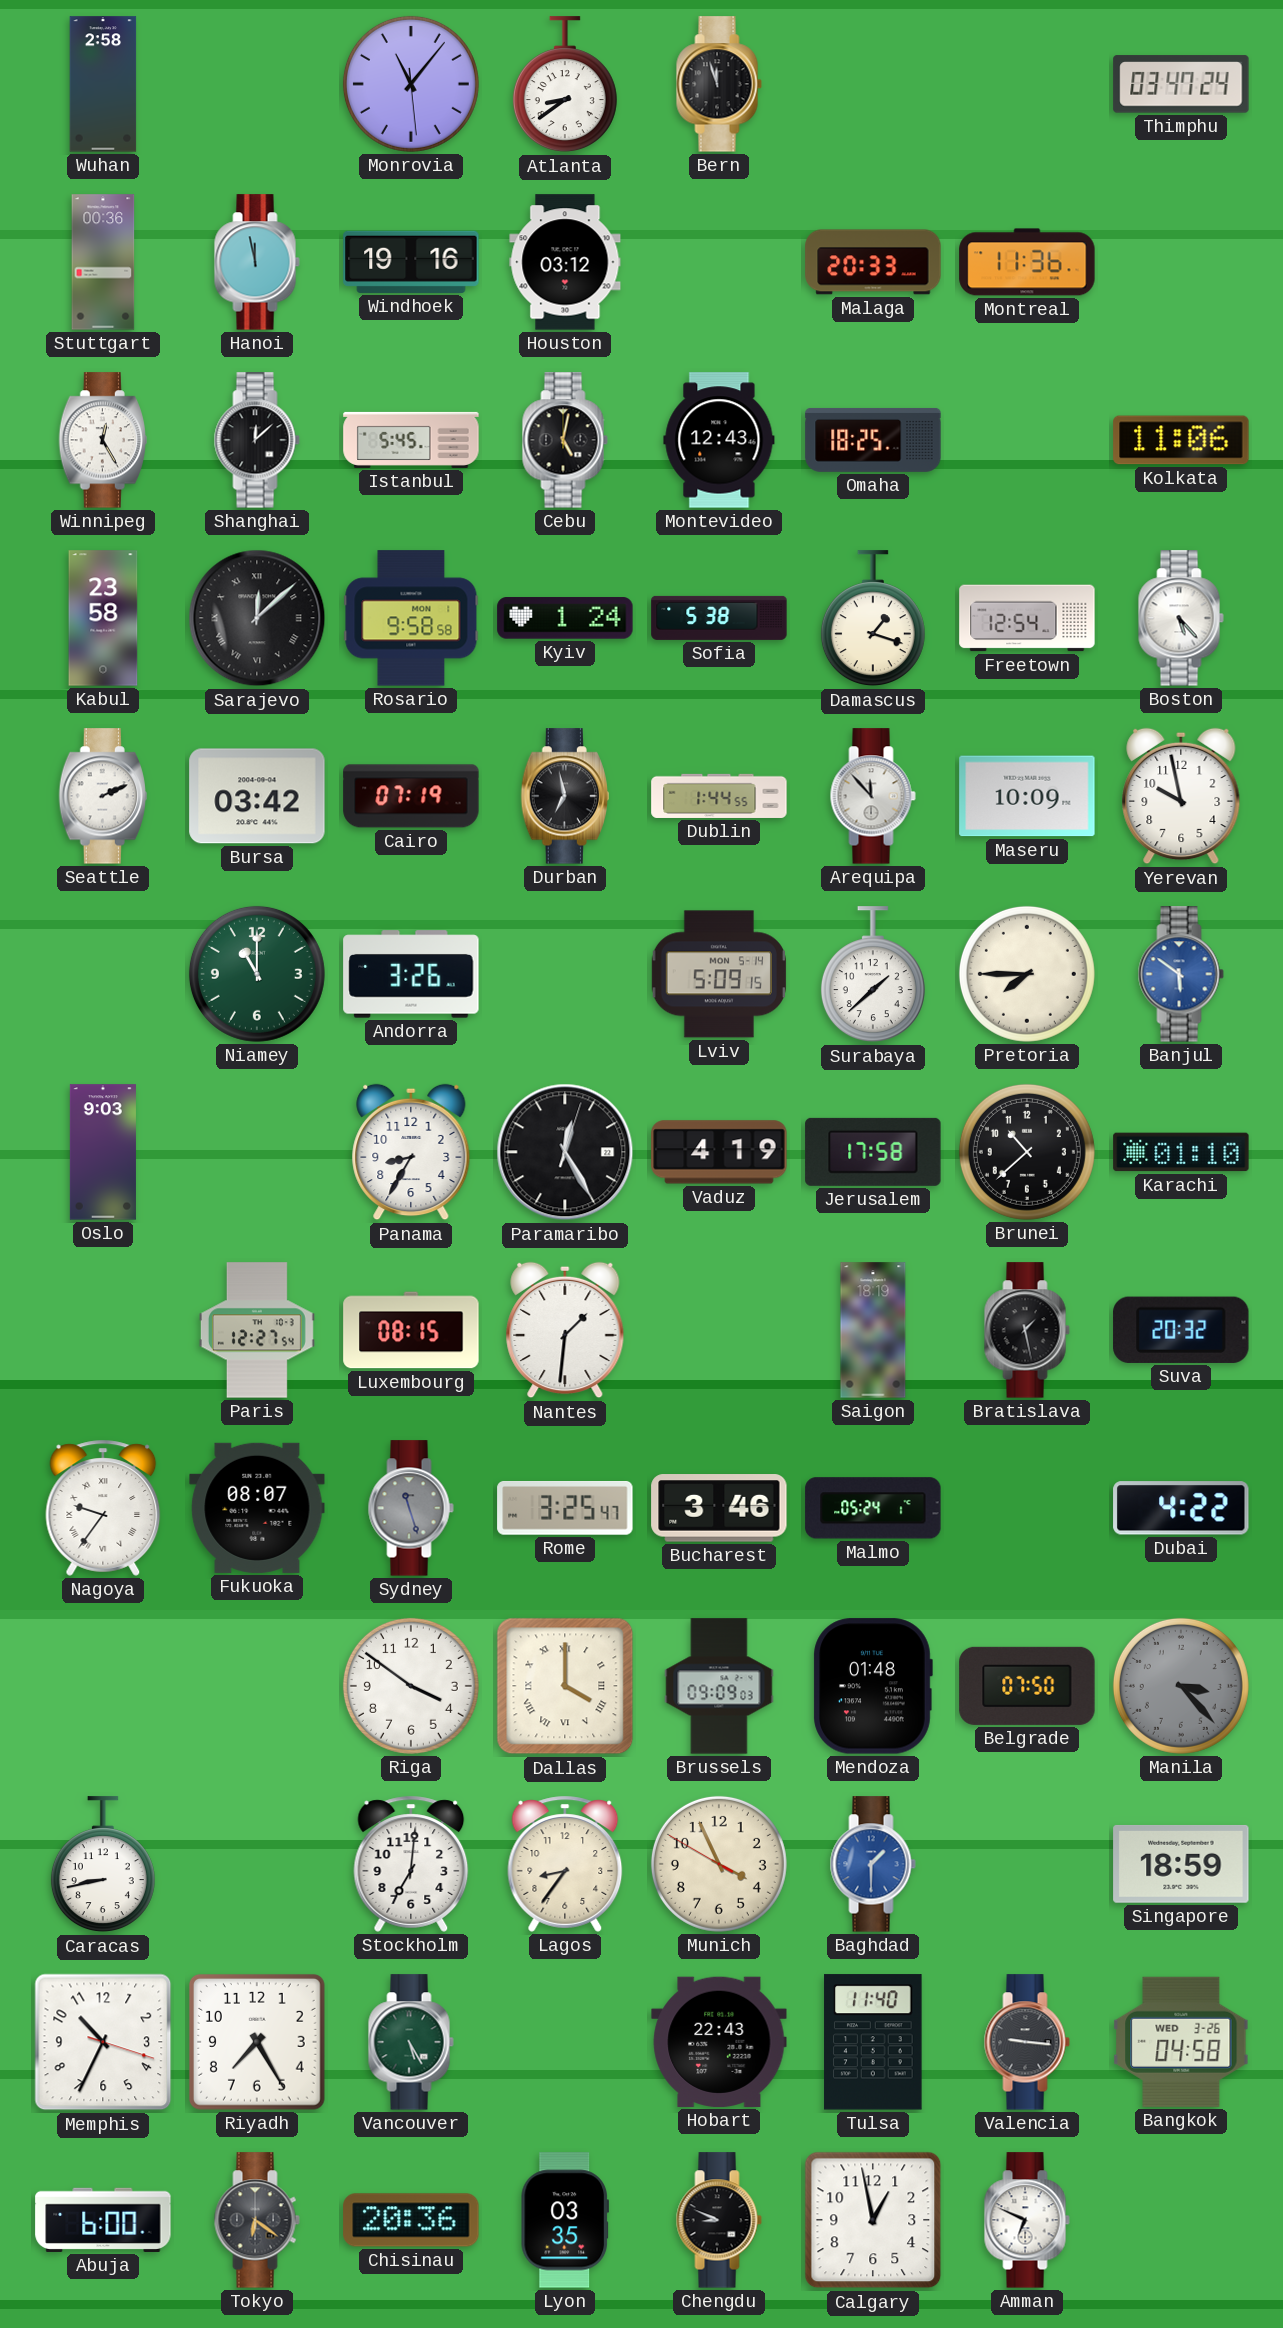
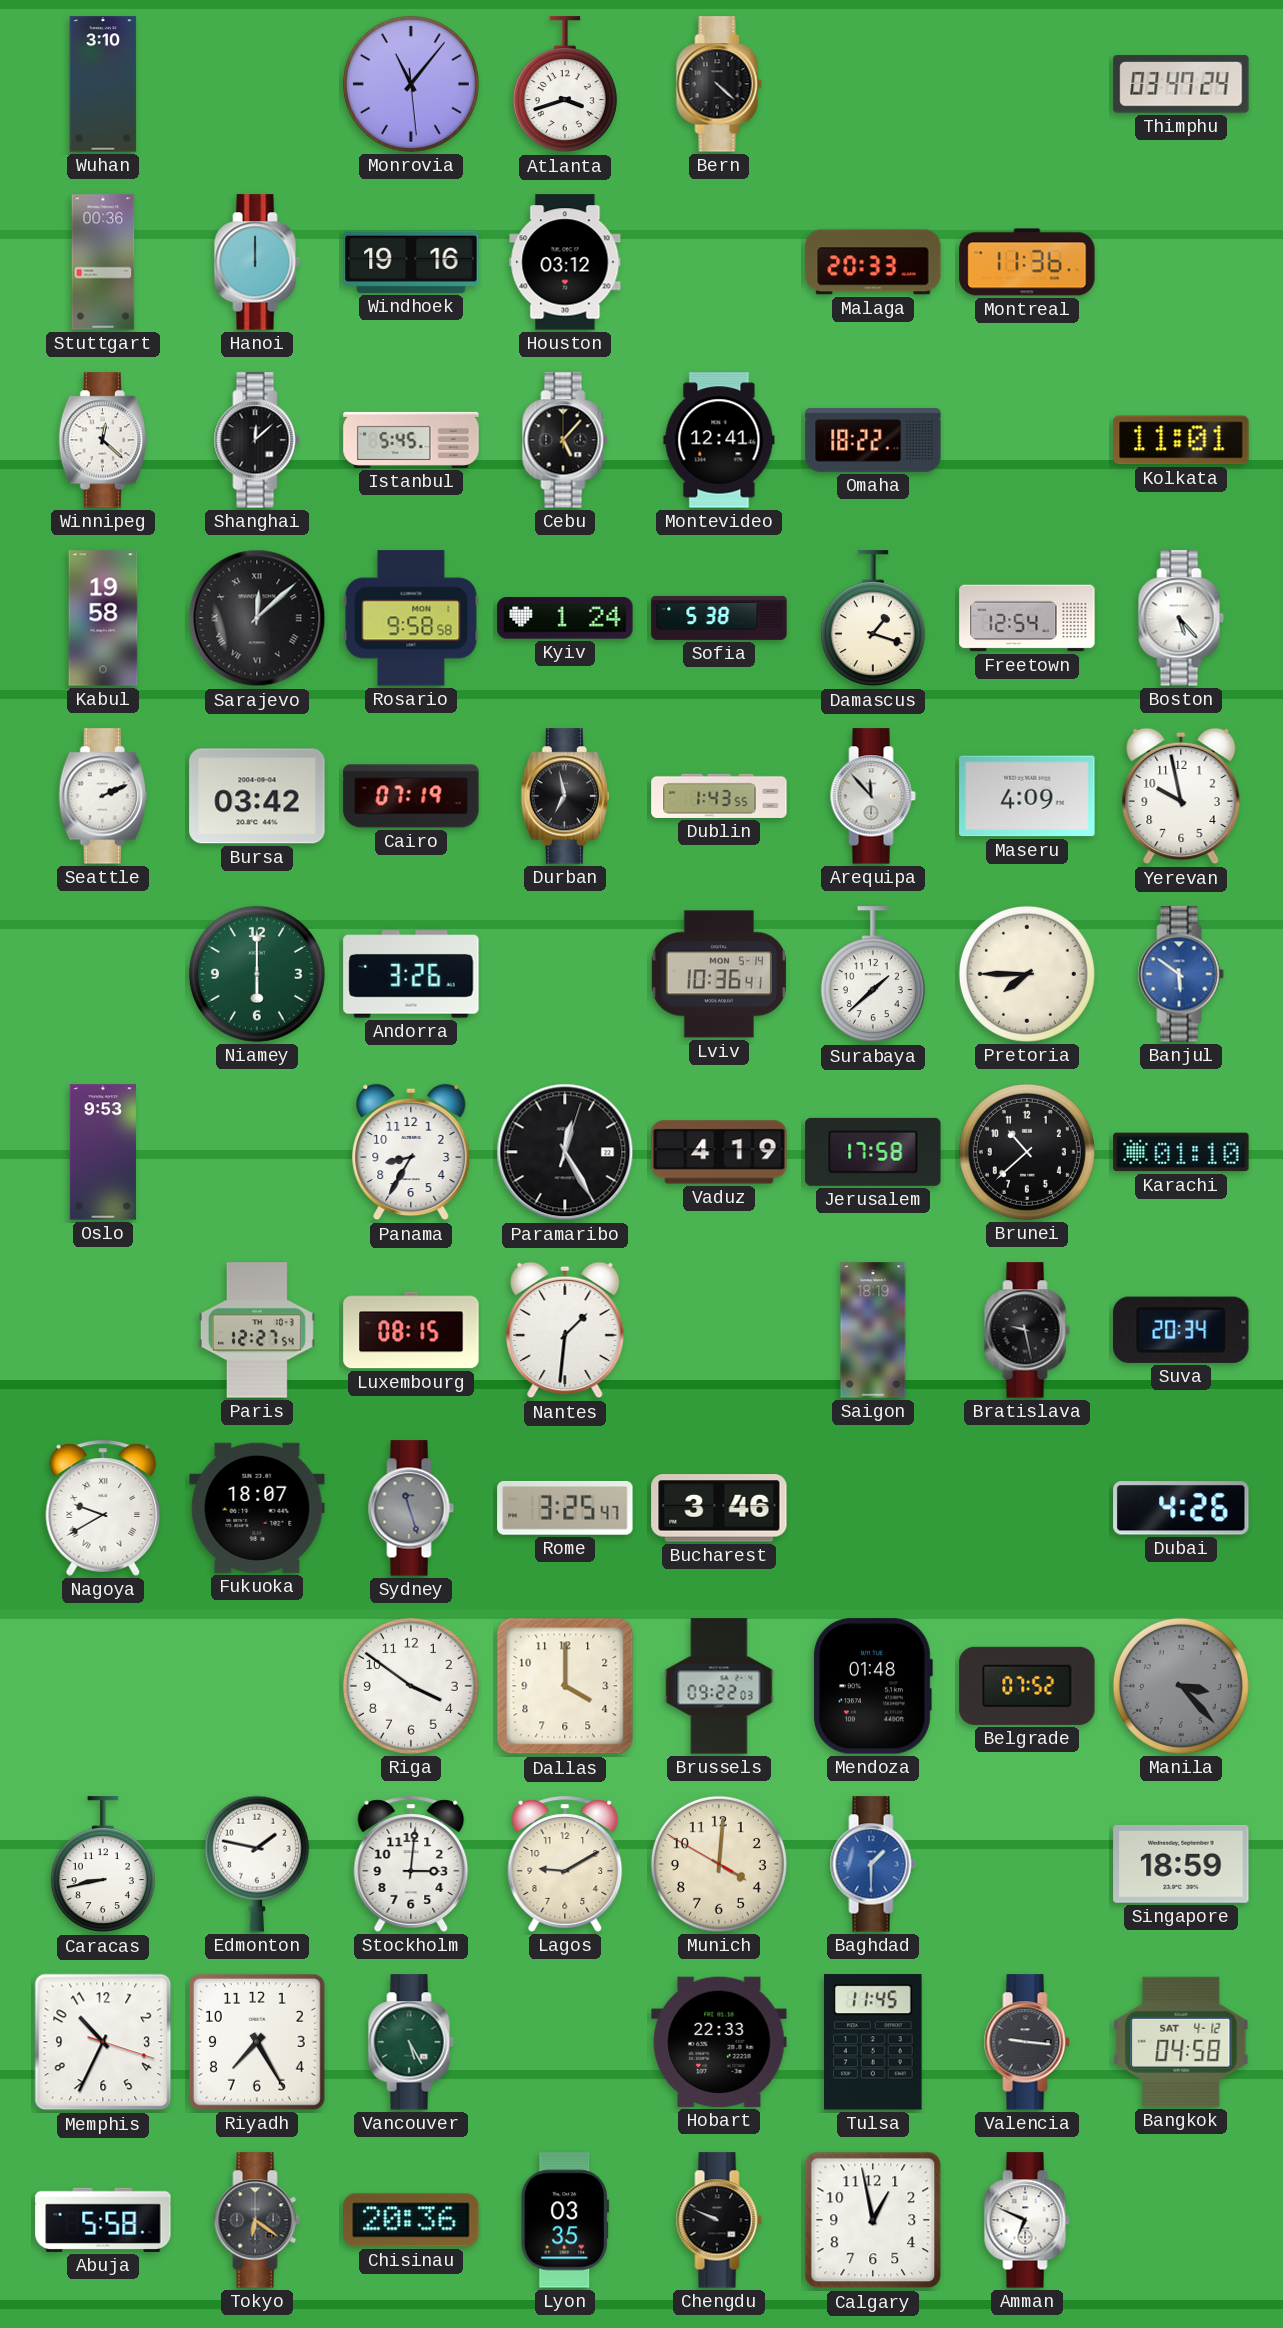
Wuhan: 2:58 -> 3:10 (103, 84)
Atlanta: 8:39 -> 3:42 (565, 85)
Bern: 11:57 -> 4:22 (719, 84)
Hanoi: 11:58 -> 12:00 (257, 262)
Winnipeg: 12:25 -> 12:22 (102, 440)
Cebu: 5:02 -> 5:07 (565, 440)
Montevideo: 12:43 -> 12:41 (719, 440)
Omaha: 18:25 -> 18:22 (873, 440)
Kolkata: 11:06 -> 11:01 (1181, 440)
Kabul: 23:58 -> 19:58 (103, 618)
Dublin: 1:44 -> 1:43 (719, 796)
Maseru: 10:09 -> 4:09 (1027, 796)
Niamey: 11:00 -> 6:00 (257, 974)
Lviv: 5:09 -> 10:36 (719, 974)
Oslo: 9:03 -> 9:53 (103, 1152)
Bratislava: 1:28 -> 9:28 (1027, 1330)
Suva: 20:32 -> 20:34 (1181, 1330)
Nagoya: 9:36 -> 9:40 (103, 1508)
Fukuoka: 08:07 -> 18:07 (257, 1508)
Malmo: 05:24 -> none (873, 1508)
Dubai: 4:22 -> 4:26 (1181, 1508)
Dallas numerals: Roman -> Arabic (565, 1686)
Brussels: 09:09 -> 09:22 (719, 1686)
Belgrade: 07:50 -> 07:52 (1027, 1686)
Edmonton: none -> 1:47 (257, 1864)
Stockholm: 7:01 -> 3:01 (411, 1864)
Lagos: 8:36 -> 9:10 (565, 1864)
Munich: 3:55 -> 4:00 (719, 1864)
Hobart: 22:43 -> 22:33 (719, 2042)
Tulsa: 11:40 -> 11:45 (873, 2042)
Bangkok date: WED 3-26 -> SAT 4-12 (1181, 2042)
Abuja: 6:00 -> 5:58 (103, 2220)
Chengdu: 8:49 -> 9:49 (719, 2220)
